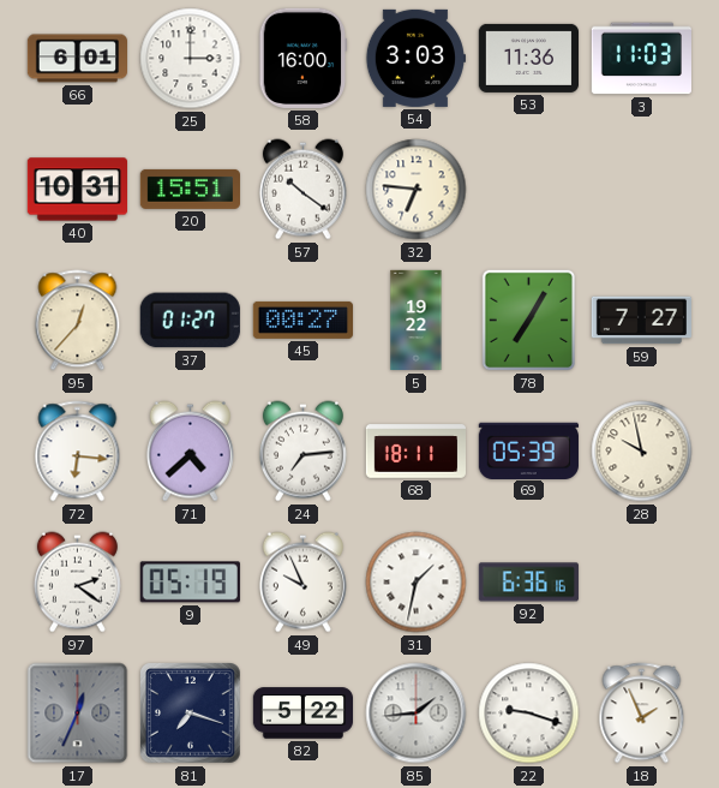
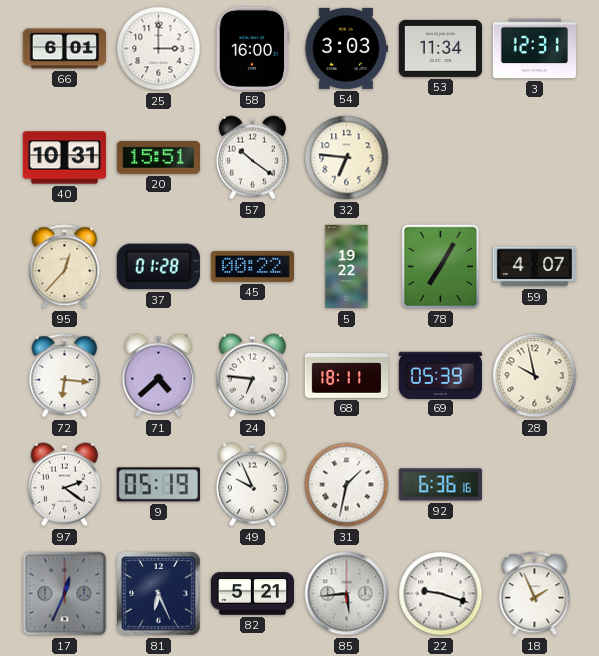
53: 11:36 -> 11:34 (440, 48)
3: 11:03 -> 12:31 (534, 49)
37: 01:27 -> 01:28 (158, 267)
45: 00:27 -> 00:22 (252, 266)
59: 7:27 -> 4:07 (534, 267)
24: 7:14 -> 6:46 (252, 376)
81: 7:18 -> 6:26 (159, 594)
82: 5:22 -> 5:21 (252, 594)
85: 1:44 -> 5:44 (347, 594)
